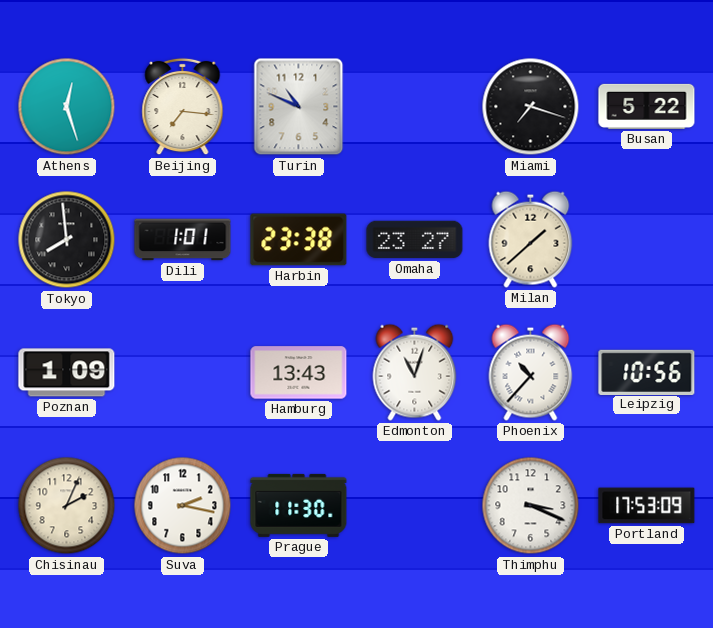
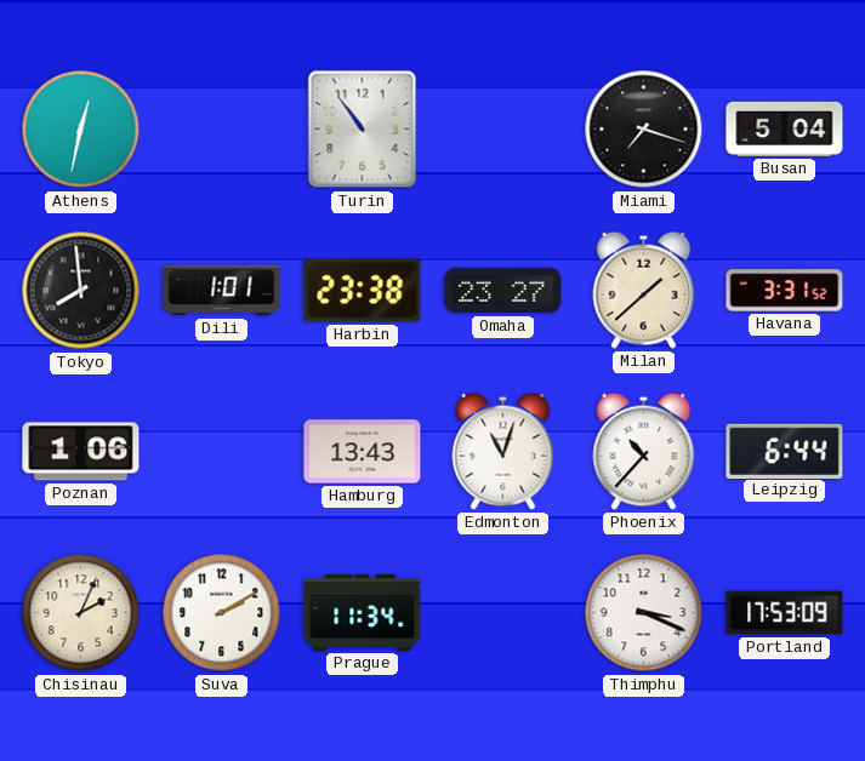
Athens: 12:27 -> 12:32 (81, 130)
Beijing: 7:16 -> none (183, 107)
Turin: 10:49 -> 10:54 (363, 130)
Busan: 5:22 -> 5:04 (785, 128)
Havana: none -> 3:31 (785, 291)
Poznan: 1:09 -> 1:06 (81, 452)
Leipzig: 10:56 -> 6:44 (785, 451)
Suva: 2:17 -> 2:10 (222, 613)
Prague: 11:30 -> 11:34 (363, 612)
